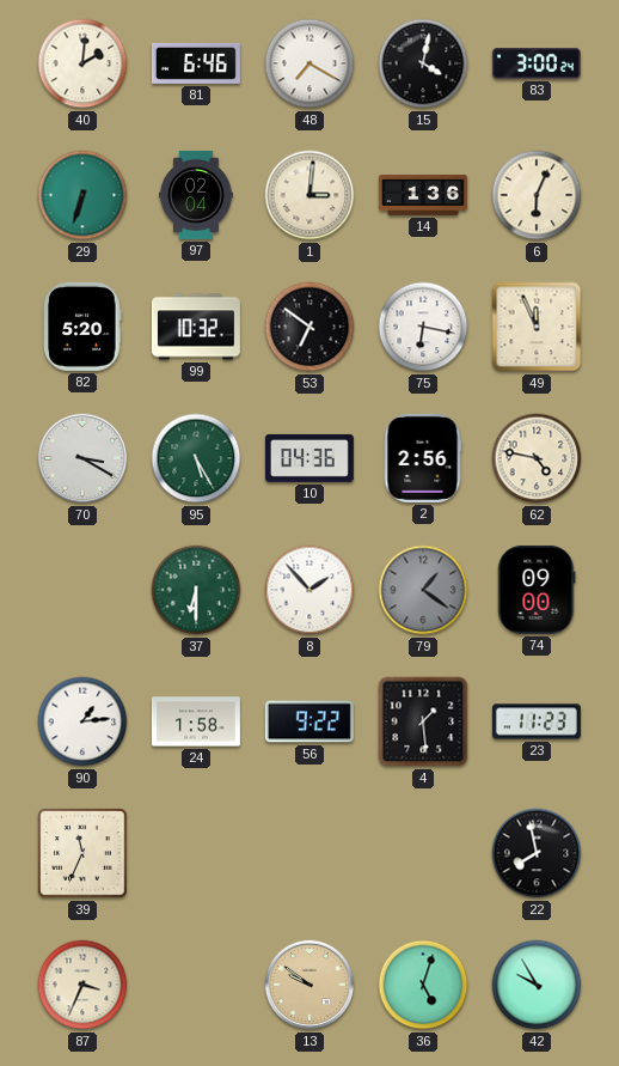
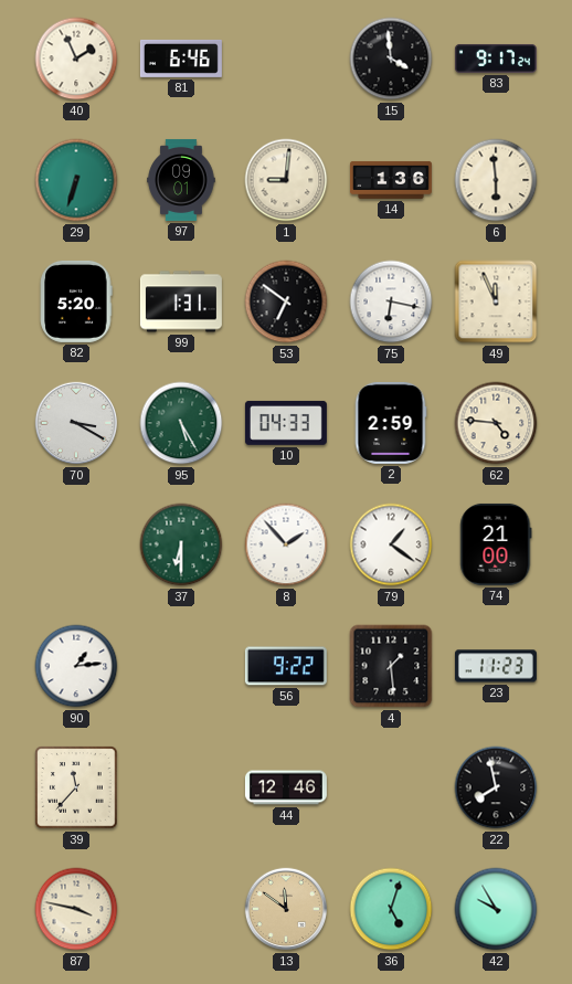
40: 2:01 -> 1:56 (76, 59)
48: 7:20 -> none (309, 63)
15: 4:02 -> 3:59 (391, 59)
83: 3:00 -> 9:17 (496, 59)
97: 02:04 -> 09:01 (181, 180)
1: 3:01 -> 9:01 (286, 180)
6: 6:04 -> 5:59 (496, 180)
99: 10:32 -> 1:31 (181, 301)
10: 04:36 -> 04:33 (286, 423)
2: 2:56 -> 2:59 (391, 423)
62: 4:47 -> 4:46 (496, 423)
79 dial: grey -> white (391, 544)
74: 09:00 -> 21:00 (496, 544)
24: 1:58 -> none (196, 721)
39: 11:34 -> 11:37 (76, 787)
44: none -> 12:46 (286, 787)
87: 3:34 -> 3:47 (76, 909)
13: 9:51 -> 11:51 (286, 909)
